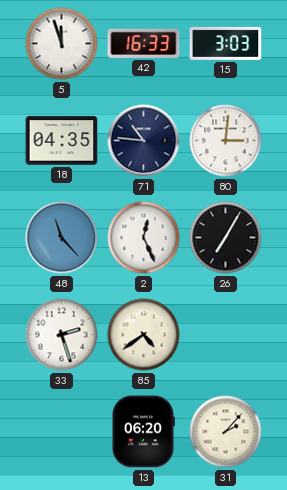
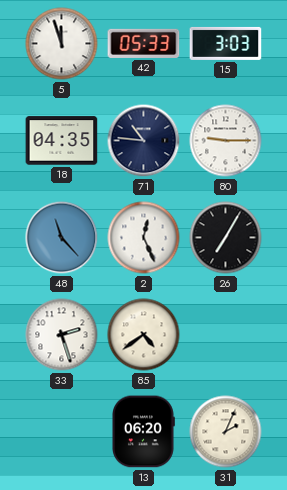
42: 16:33 -> 05:33 (144, 43)
80: 3:01 -> 9:15 (226, 141)
31: 2:07 -> 2:04 (226, 432)
